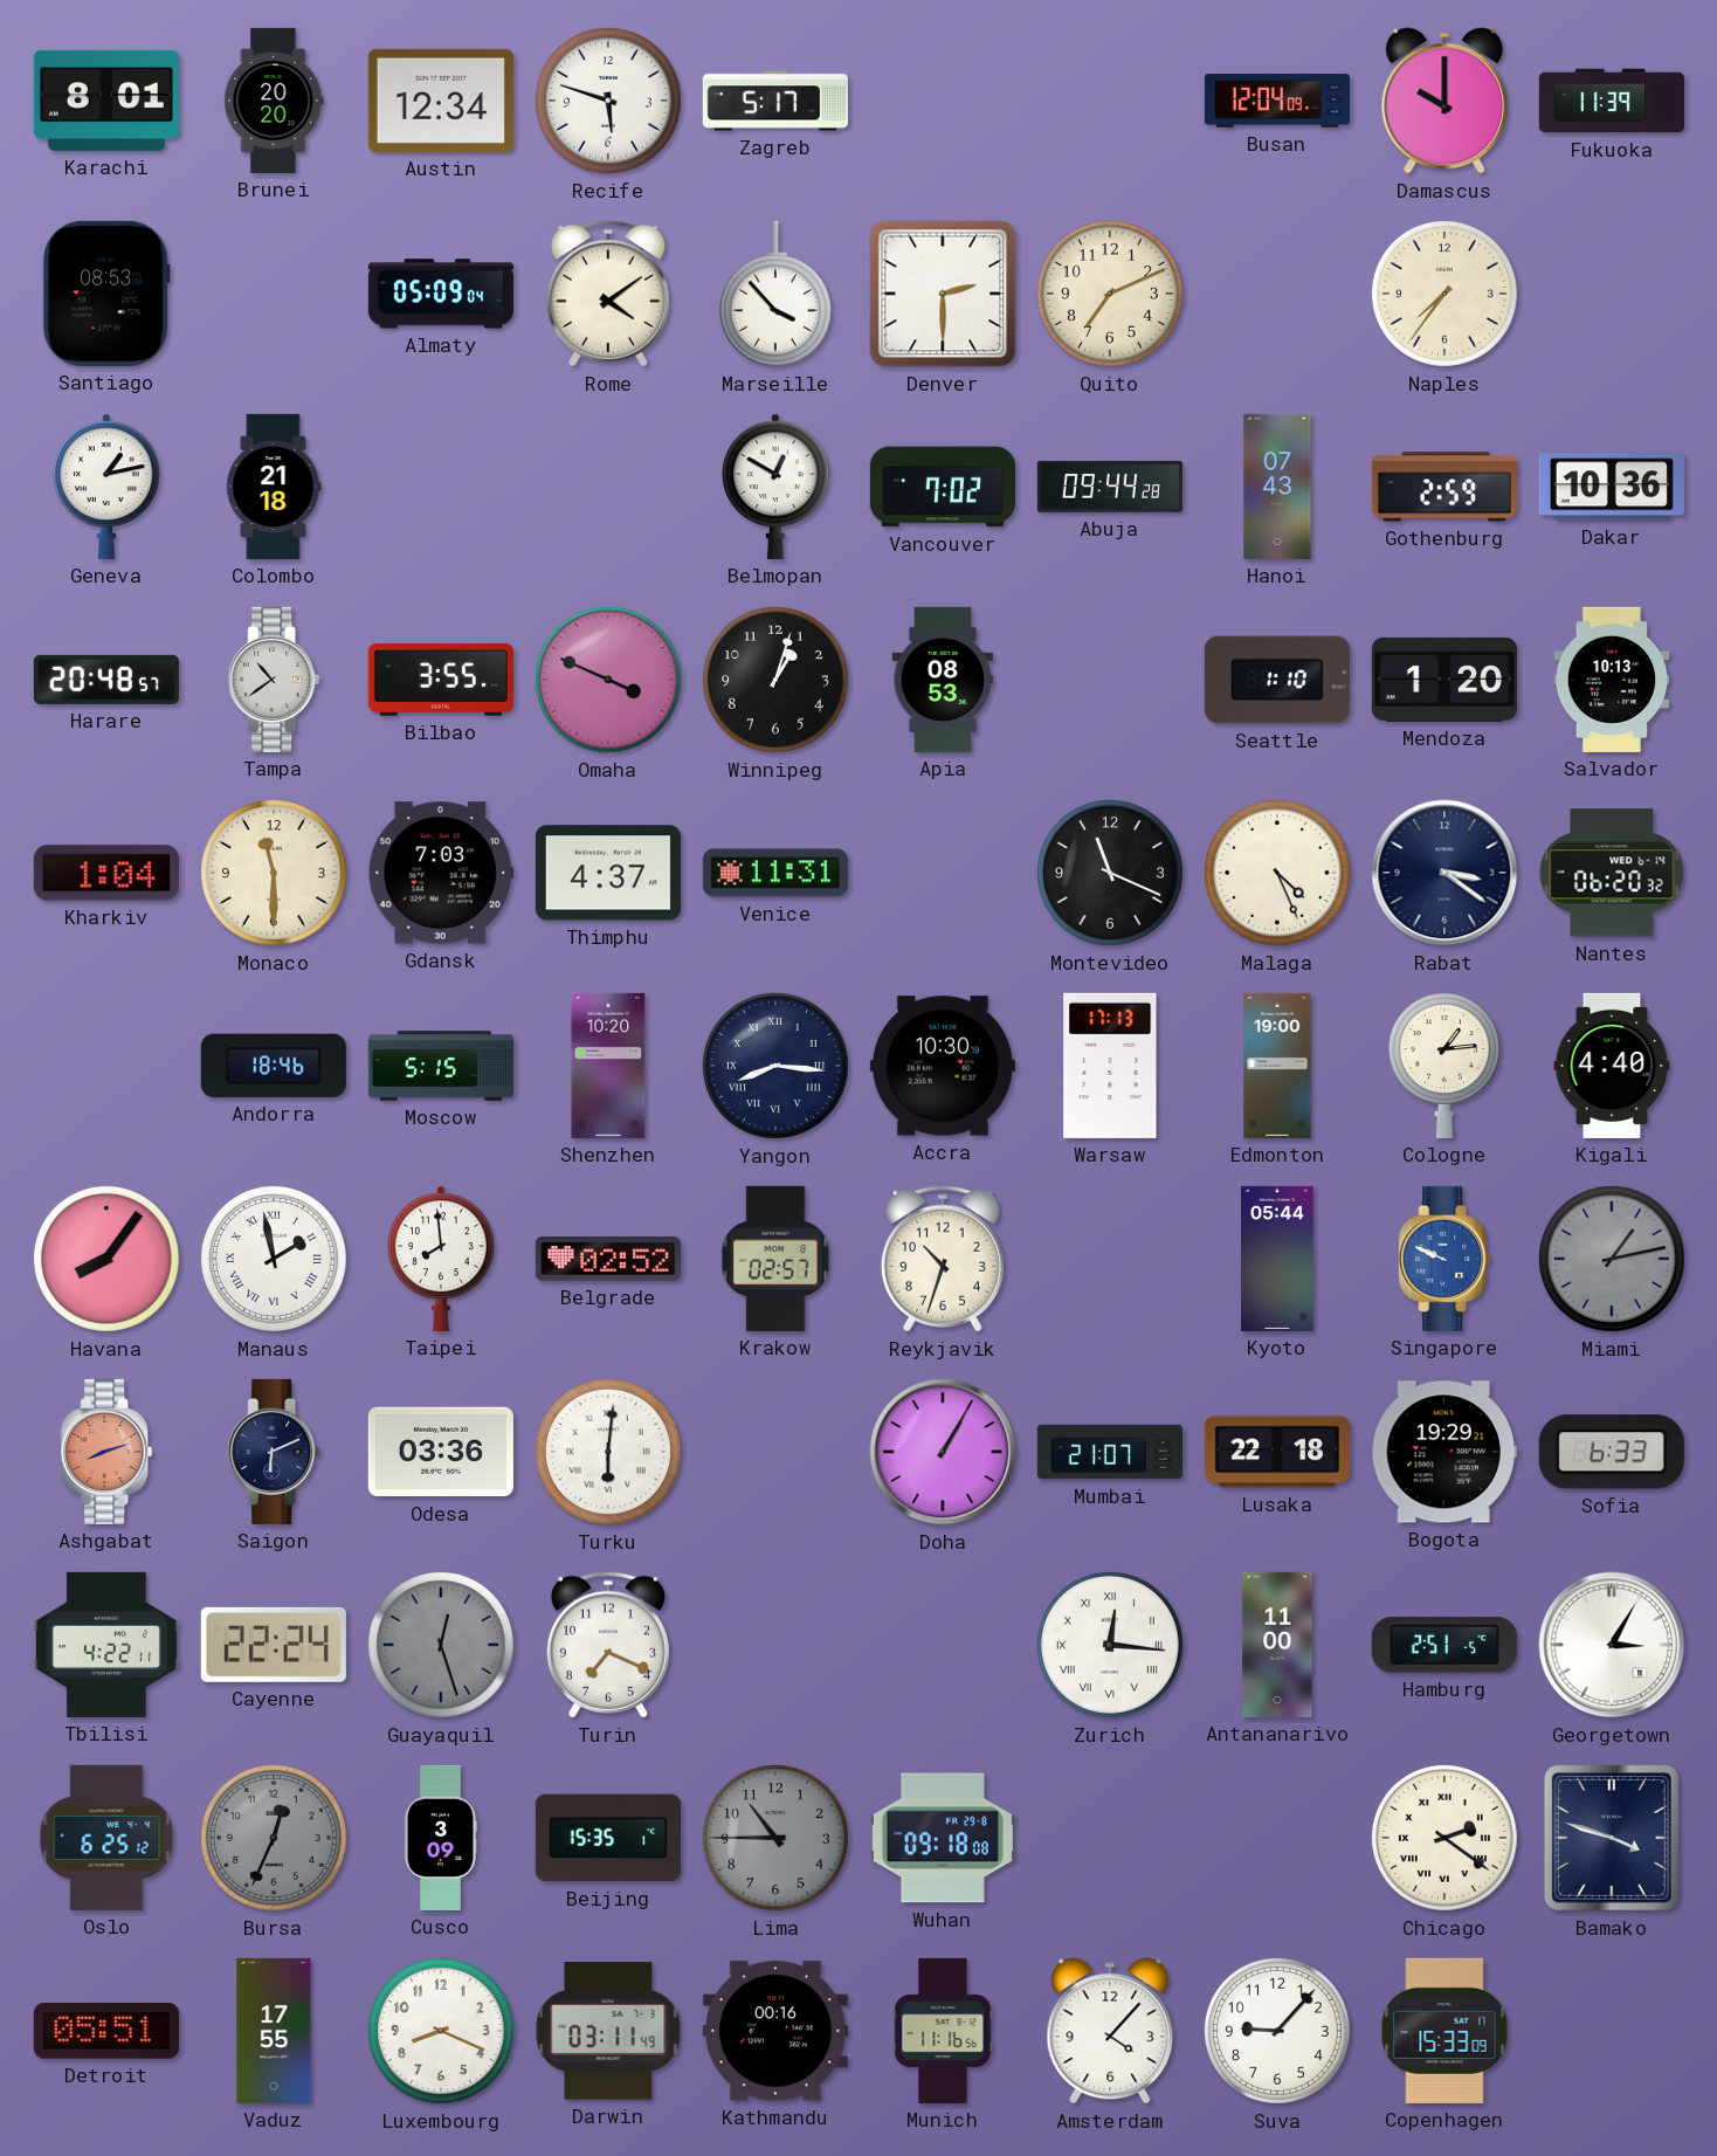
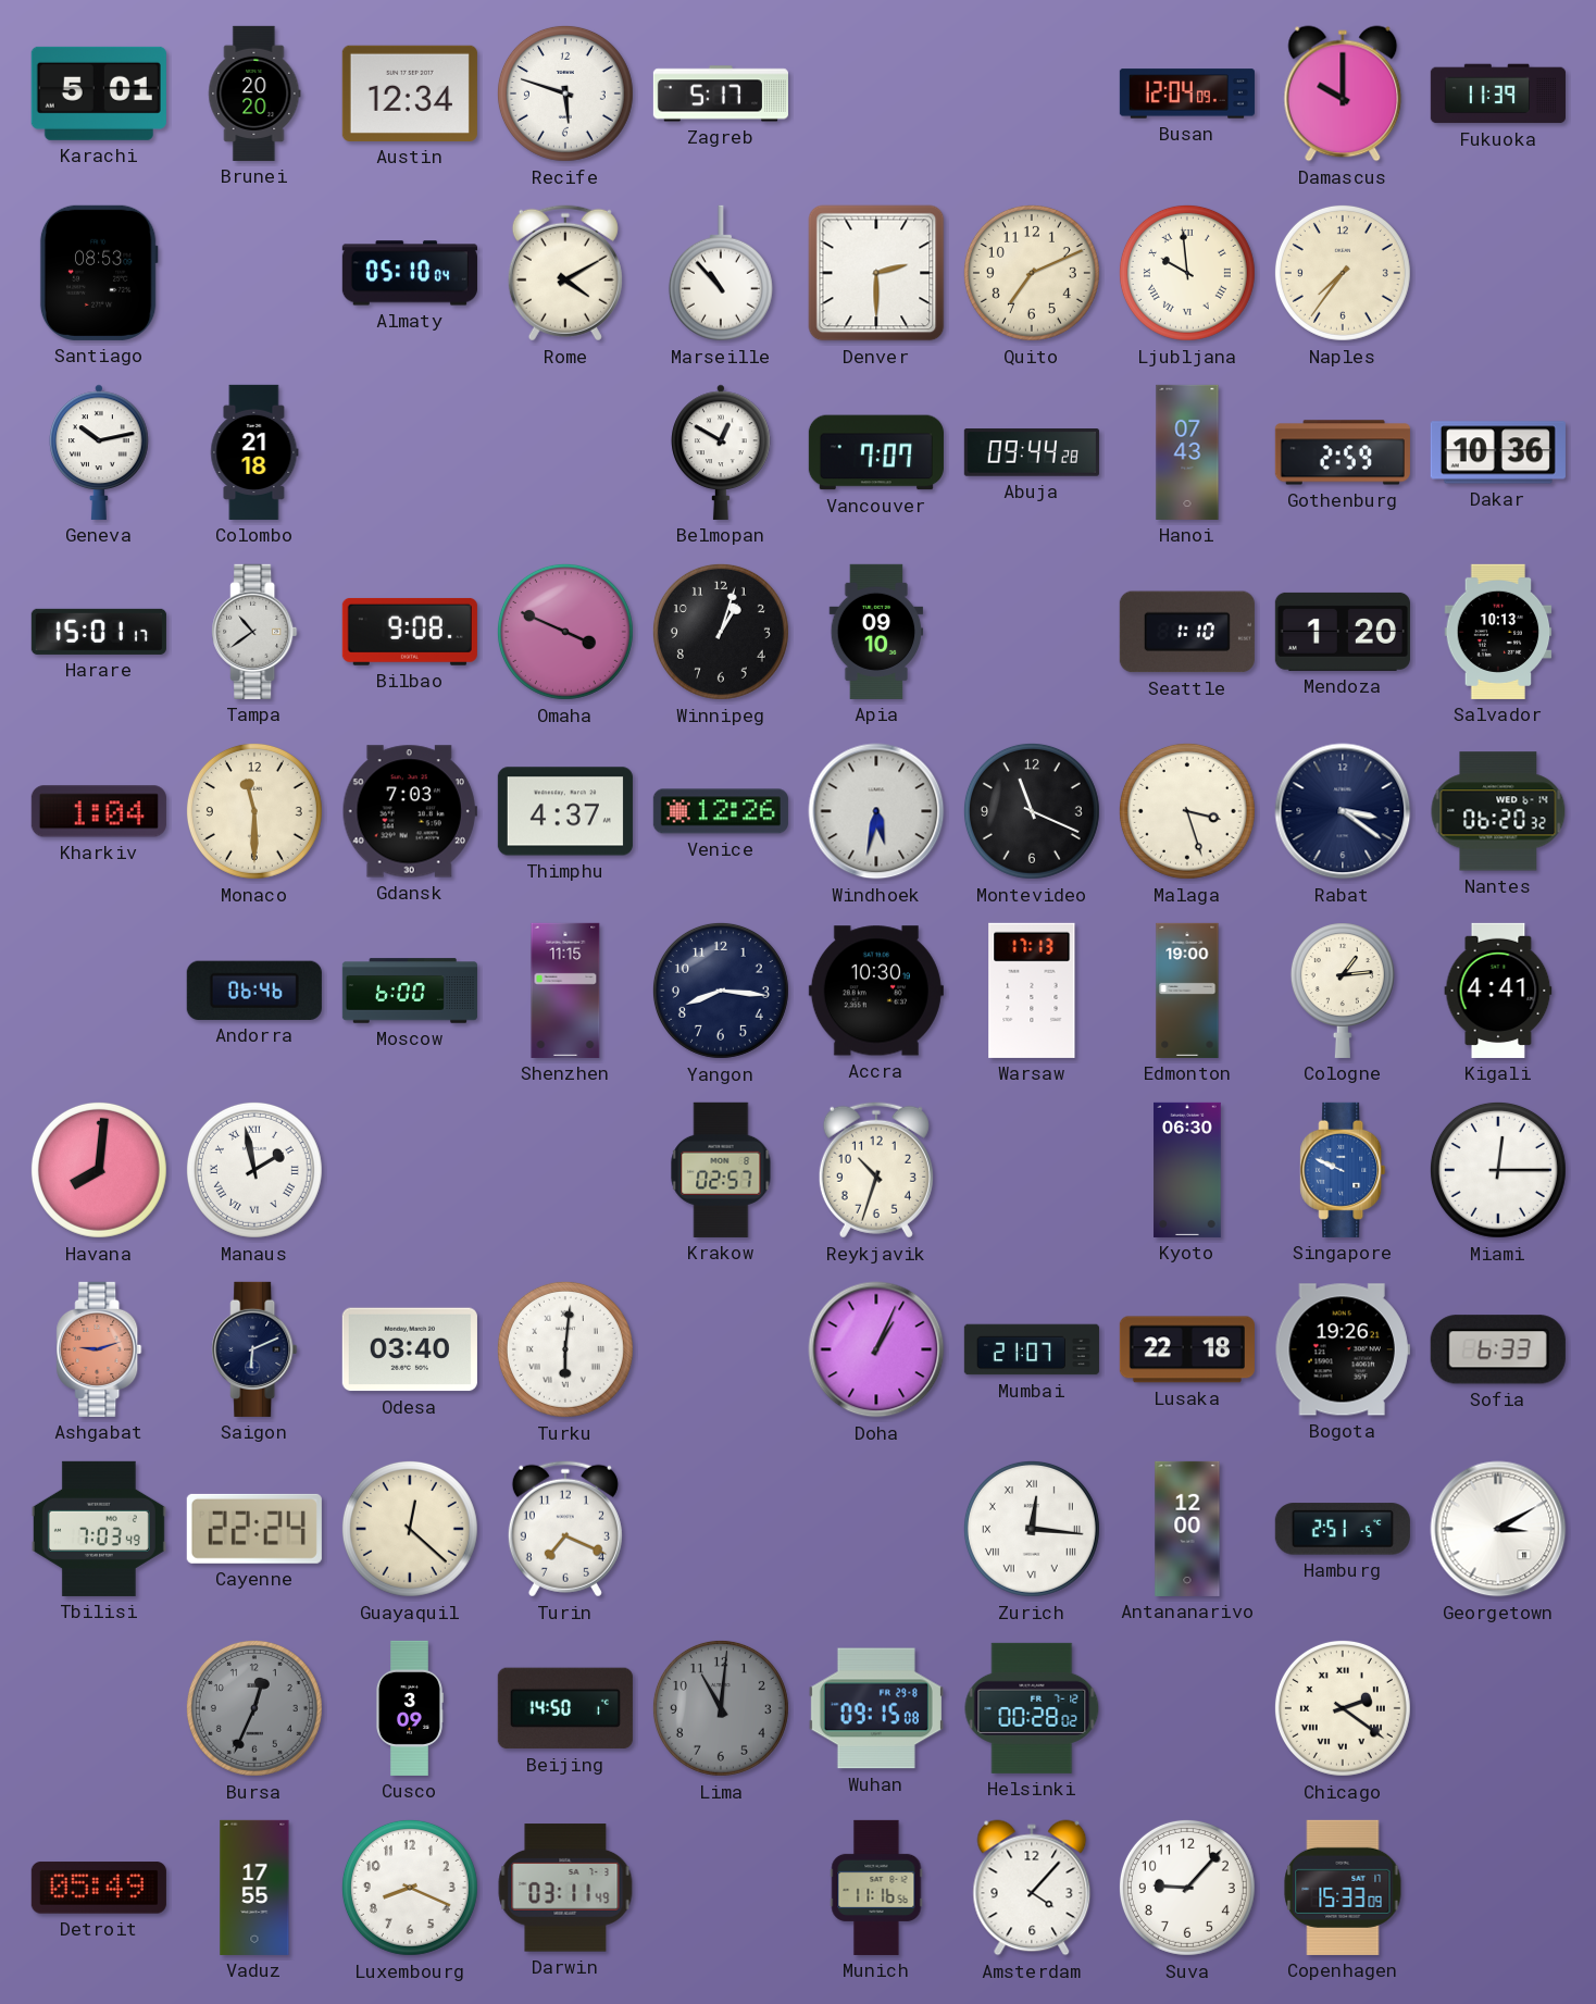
Karachi: 8:01 -> 5:01 (99, 94)
Almaty: 05:09 -> 05:10 (410, 273)
Rome: 4:09 -> 4:10 (565, 273)
Marseille: 3:53 -> 10:53 (721, 273)
Ljubljana: none -> 9:59 (1187, 273)
Geneva: 1:13 -> 10:13 (99, 452)
Vancouver: 7:02 -> 7:07 (876, 452)
Harare: 20:48 -> 15:01 (99, 632)
Bilbao: 3:55 -> 9:08 (410, 632)
Apia: 08:53 -> 09:10 (876, 632)
Venice: 11:31 -> 12:26 (721, 811)
Windhoek: none -> 5:32 (876, 811)
Malaga: 4:26 -> 3:27 (1187, 811)
Andorra: 18:46 -> 06:46 (254, 991)
Moscow: 5:15 -> 6:00 (409, 991)
Shenzhen: 10:20 -> 11:15 (565, 991)
Yangon numerals: Roman -> Arabic (721, 991)
Kigali: 4:40 -> 4:41 (1498, 991)
Havana: 8:06 -> 8:01 (99, 1170)
Taipei: 7:59 -> none (441, 1259)
Belgrade: 02:52 -> none (608, 1260)
Kyoto: 05:44 -> 06:30 (1187, 1170)
Miami: 1:13 -> 12:15 (1498, 1170)
Miami dial: grey -> white (1498, 1170)
Ashgabat: 8:12 -> 9:12 (99, 1349)
Odesa: 03:36 -> 03:40 (410, 1349)
Doha: 1:05 -> 1:04 (876, 1349)
Bogota: 19:29 -> 19:26 (1343, 1349)
Tbilisi: 4:22 -> 7:03 (99, 1529)
Guayaquil: 12:27 -> 12:22 (410, 1529)
Guayaquil dial: grey -> cream (410, 1529)
Antananarivo: 11:00 -> 12:00 (1187, 1529)
Georgetown: 3:05 -> 3:10 (1498, 1529)
Oslo: 6:25 -> none (106, 1838)
Beijing: 15:35 -> 14:50 (565, 1708)
Lima: 10:45 -> 11:01 (721, 1708)
Wuhan: 09:18 -> 09:15 (876, 1708)
Helsinki: none -> 00:28 (1032, 1708)
Bamako: 3:48 -> none (1612, 1838)
Detroit: 05:51 -> 05:49 (99, 1888)
Kathmandu: 00:16 -> none (775, 2031)
